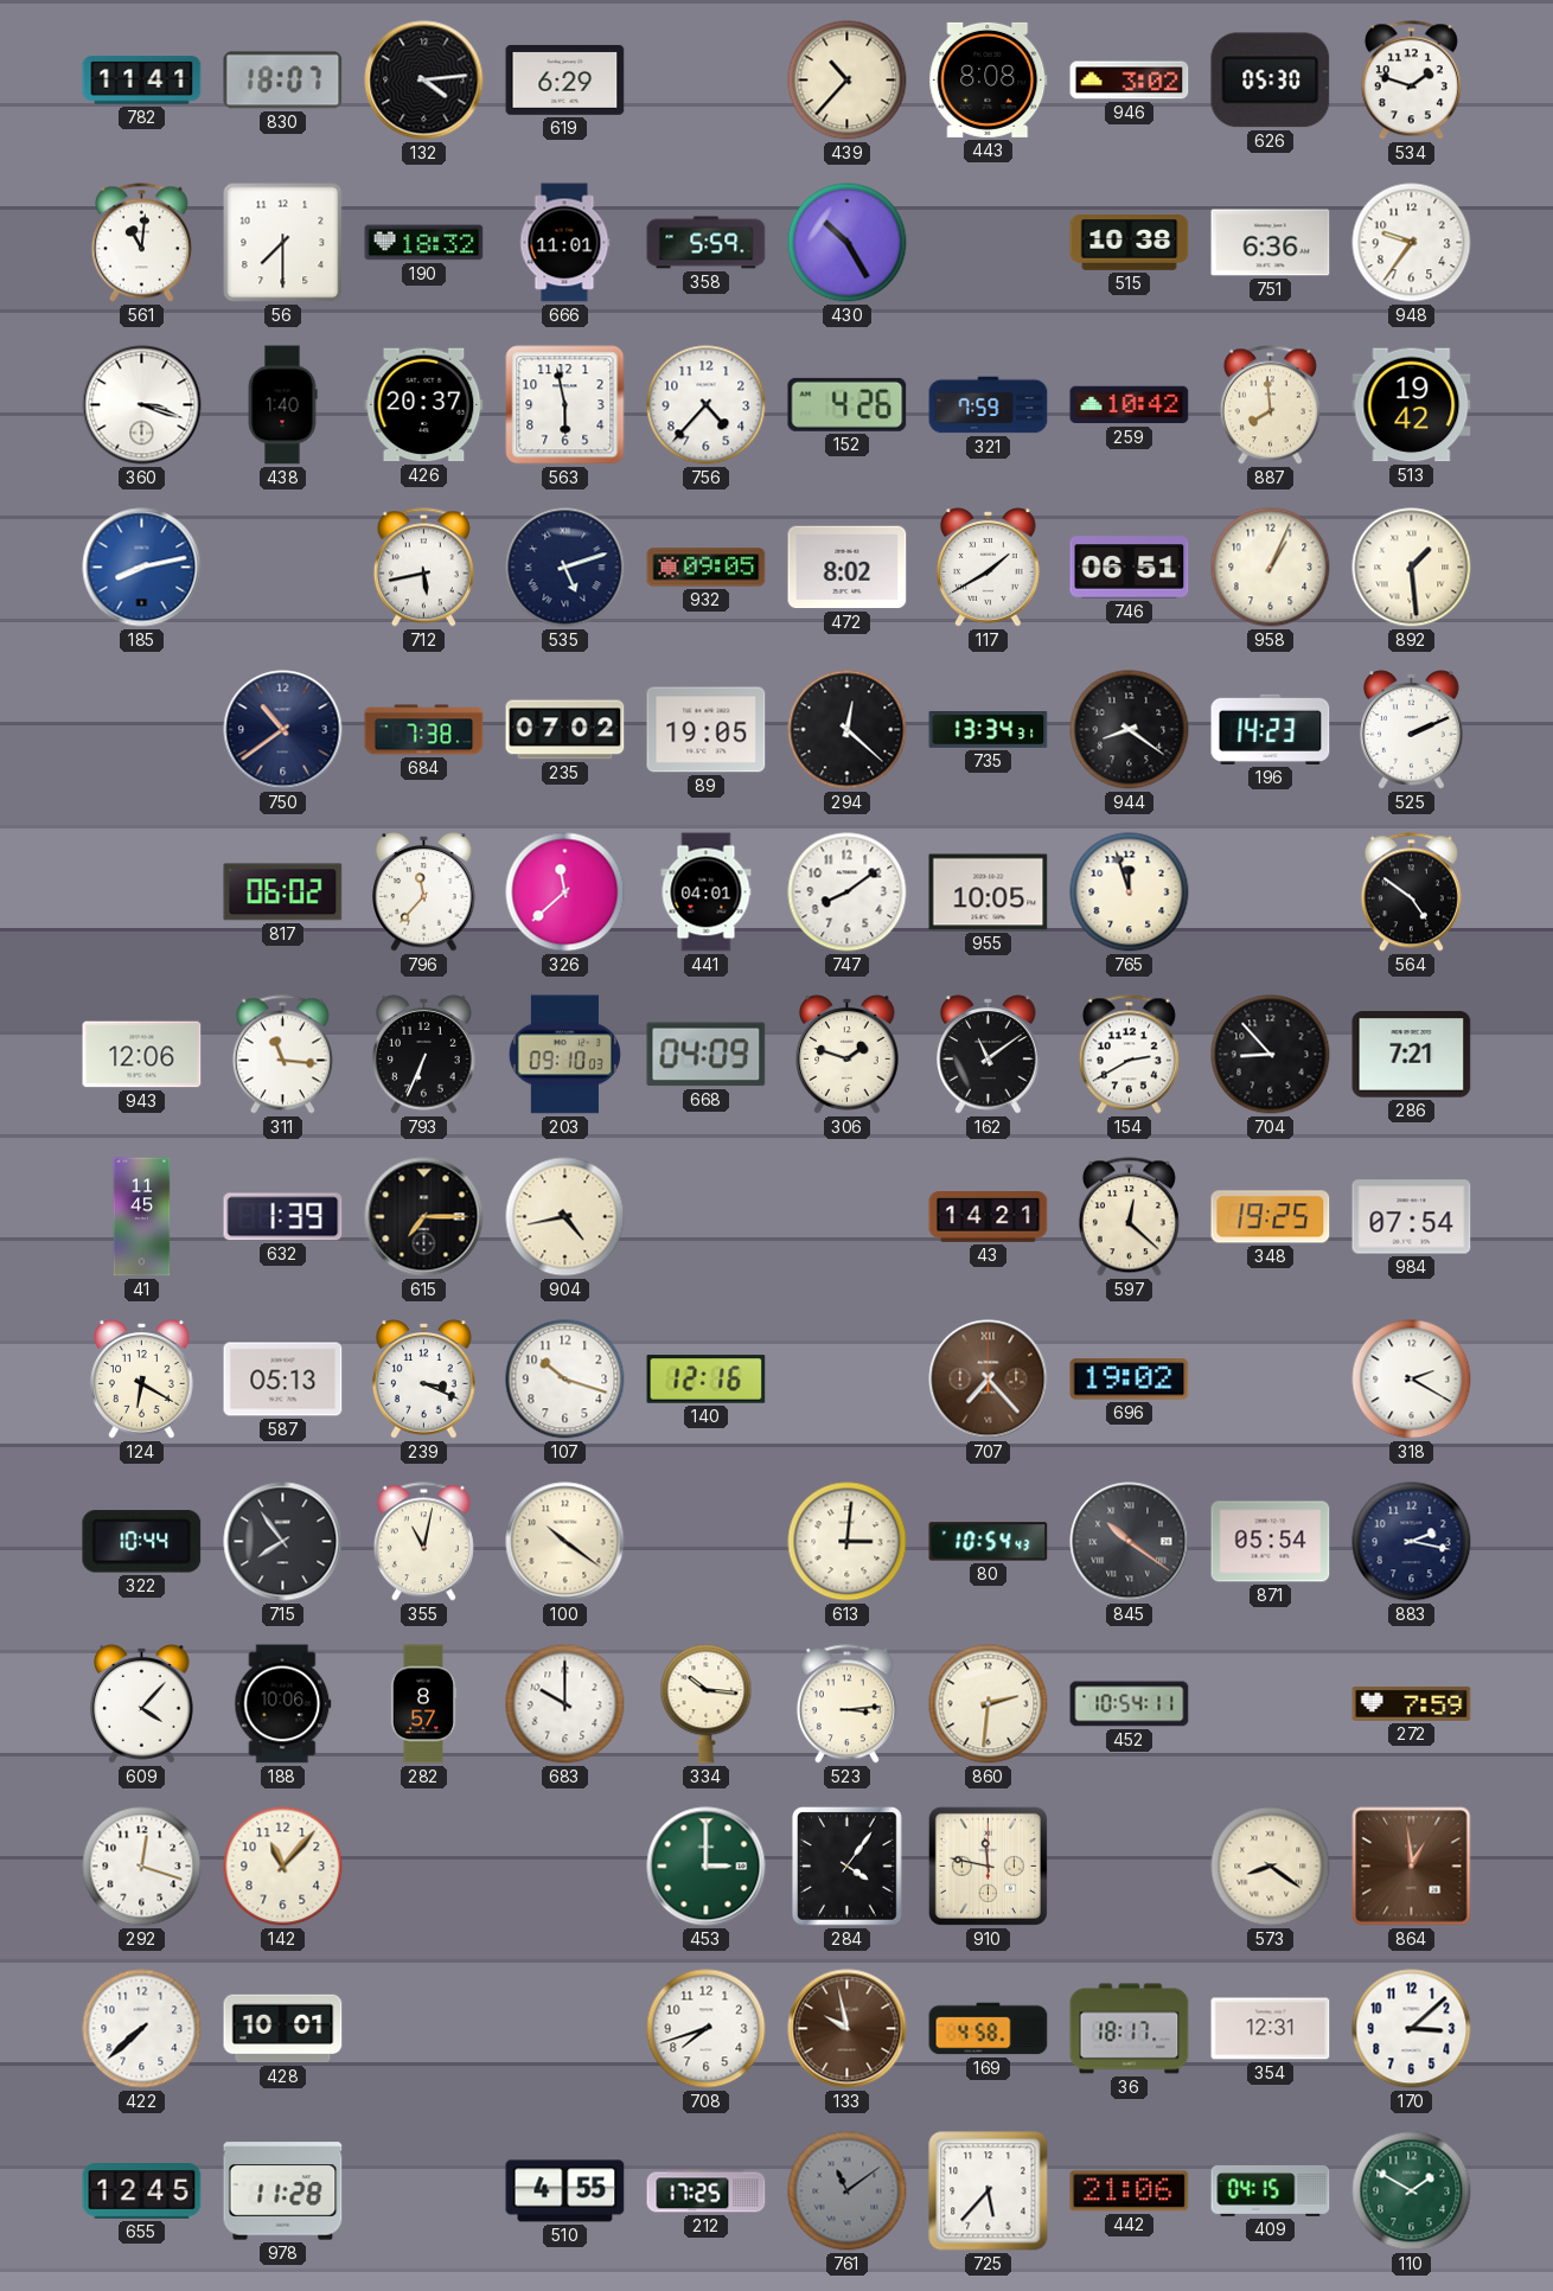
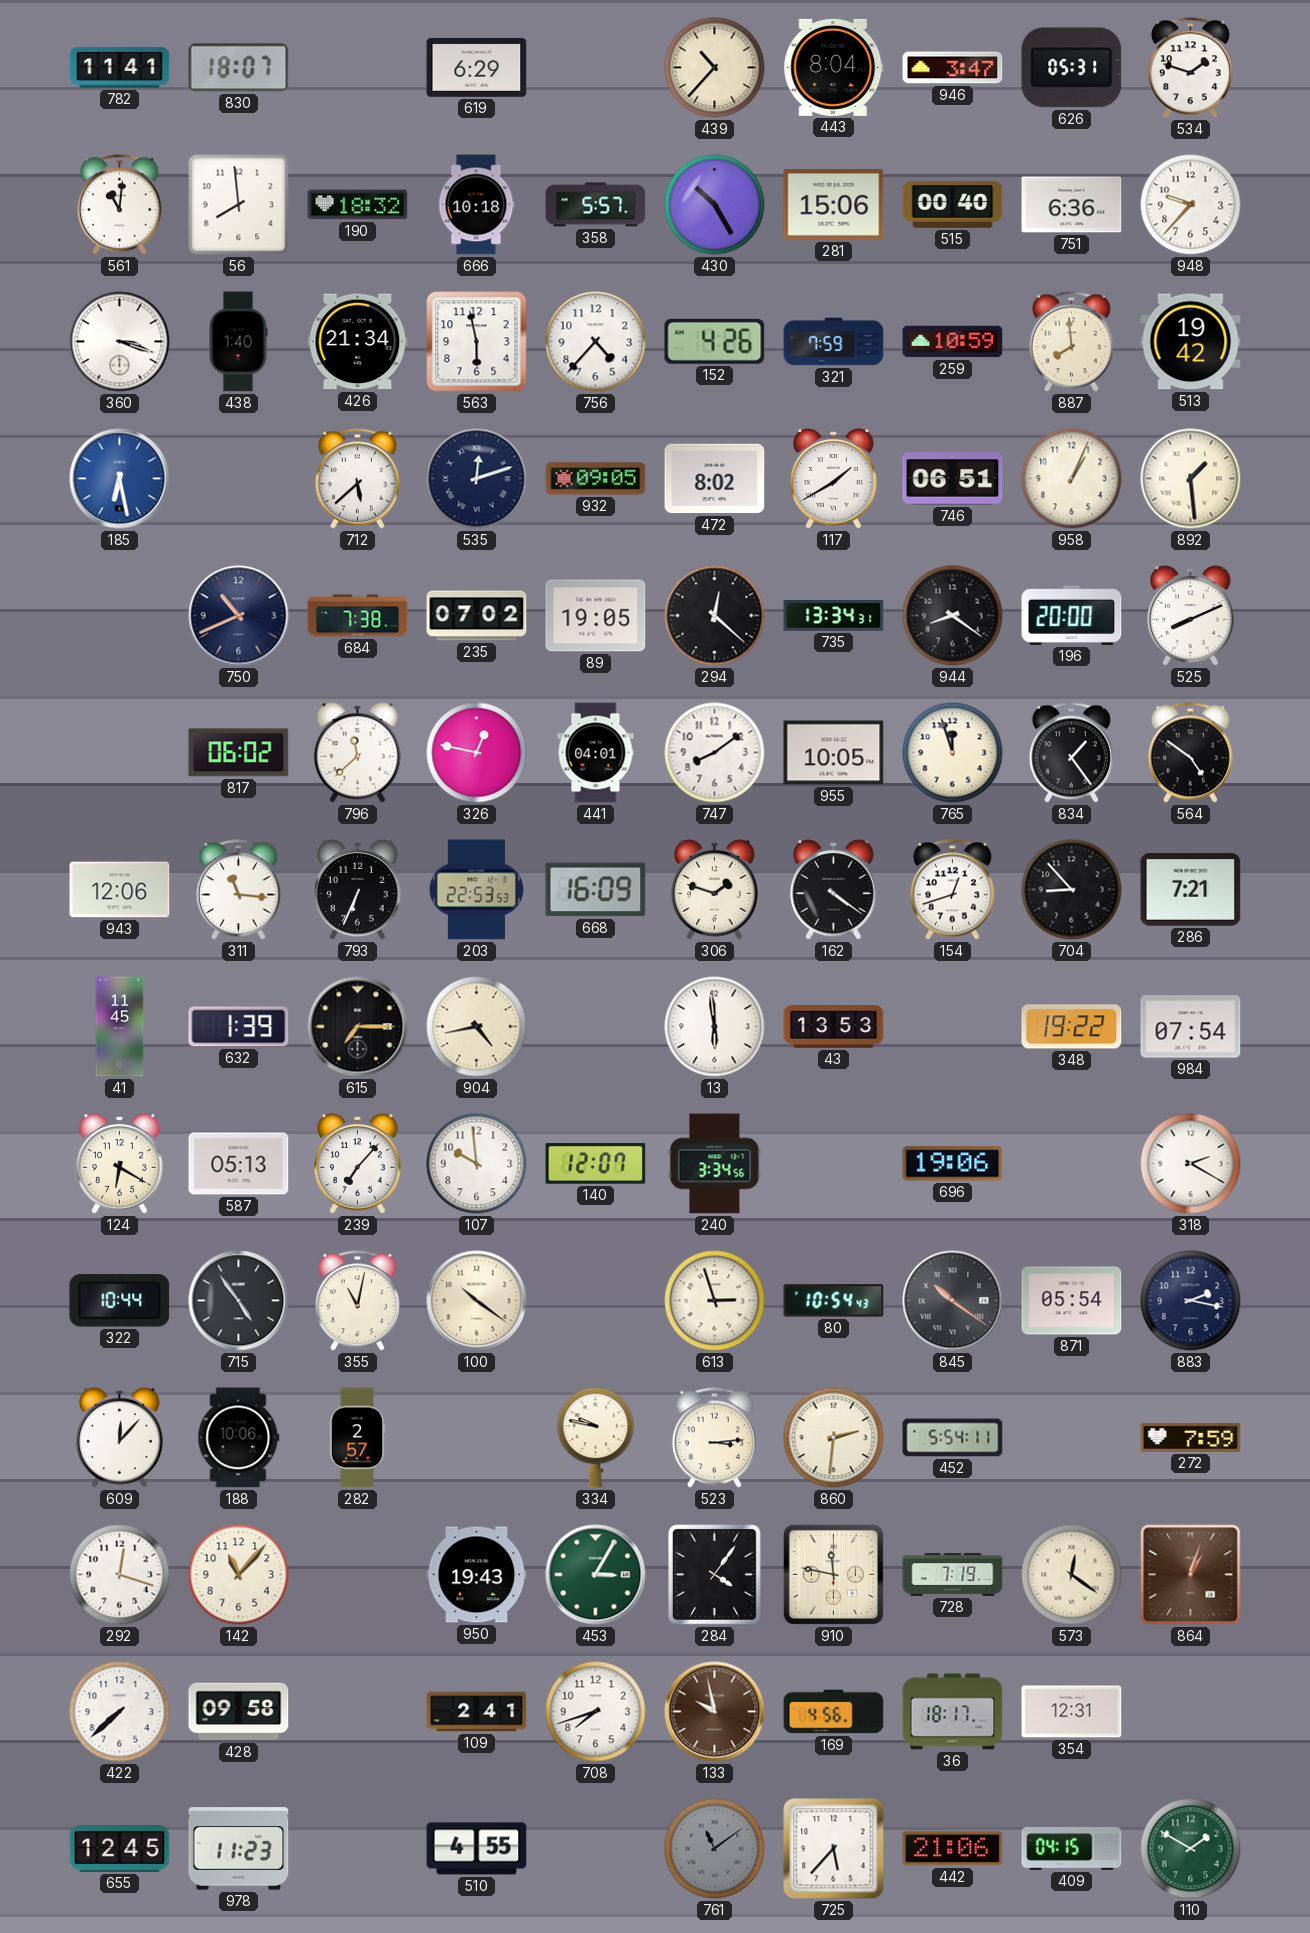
132: 4:14 -> none (424, 81)
443: 8:08 -> 8:04 (834, 67)
946: 3:02 -> 3:47 (953, 68)
626: 05:30 -> 05:31 (1072, 68)
56: 7:30 -> 7:59 (239, 205)
666: 11:01 -> 10:18 (476, 205)
358: 5:59 -> 5:57 (596, 205)
281: none -> 15:06 (834, 204)
515: 10:38 -> 00:40 (953, 205)
948: 9:36 -> 9:37 (1191, 205)
426: 20:37 -> 21:34 (358, 342)
259: 10:42 -> 10:59 (953, 342)
185: 8:13 -> 6:28 (120, 479)
712: 5:43 -> 5:38 (357, 479)
535: 5:12 -> 12:12 (477, 479)
750: 10:39 -> 10:41 (239, 616)
196: 14:23 -> 20:00 (1072, 615)
525: 2:11 -> 8:11 (1191, 616)
796: 11:37 -> 11:38 (358, 753)
326: 11:38 -> 12:47 (477, 753)
834: none -> 1:24 (1071, 753)
203: 09:10 -> 22:53 (476, 890)
668: 04:09 -> 16:09 (596, 890)
162: 11:09 -> 4:21 (834, 890)
154: 2:40 -> 12:42 (952, 890)
13: none -> 5:59 (715, 1027)
43: 14:21 -> 13:53 (834, 1027)
597: 12:22 -> none (1129, 1217)
348: 19:25 -> 19:22 (1072, 1027)
239: 3:19 -> 7:07 (358, 1164)
107: 10:18 -> 9:59 (477, 1164)
140: 12:16 -> 12:07 (596, 1164)
240: none -> 3:34 (715, 1164)
707: 7:23 -> none (989, 1380)
696: 19:02 -> 19:06 (953, 1164)
715: 7:54 -> 4:54 (239, 1301)
613: 3:01 -> 2:57 (715, 1301)
609: 4:07 -> 12:07 (120, 1438)
282: 8:57 -> 2:57 (357, 1438)
683: 10:00 -> none (565, 1704)
334: 10:16 -> 9:47 (596, 1438)
452: 10:54 -> 5:54 (953, 1438)
950: none -> 19:43 (477, 1575)
453: 3:00 -> 3:05 (596, 1575)
728: none -> 7:19 (953, 1575)
573: 8:21 -> 12:21 (1072, 1575)
864: 12:59 -> 1:03 (1191, 1575)
428: 10:01 -> 09:58 (239, 1712)
109: none -> 2:41 (477, 1712)
169: 4:58 -> 4:56 (834, 1712)
170: 3:08 -> none (1412, 2029)
978: 11:28 -> 11:23 (239, 1849)
212: 17:25 -> none (707, 2191)
